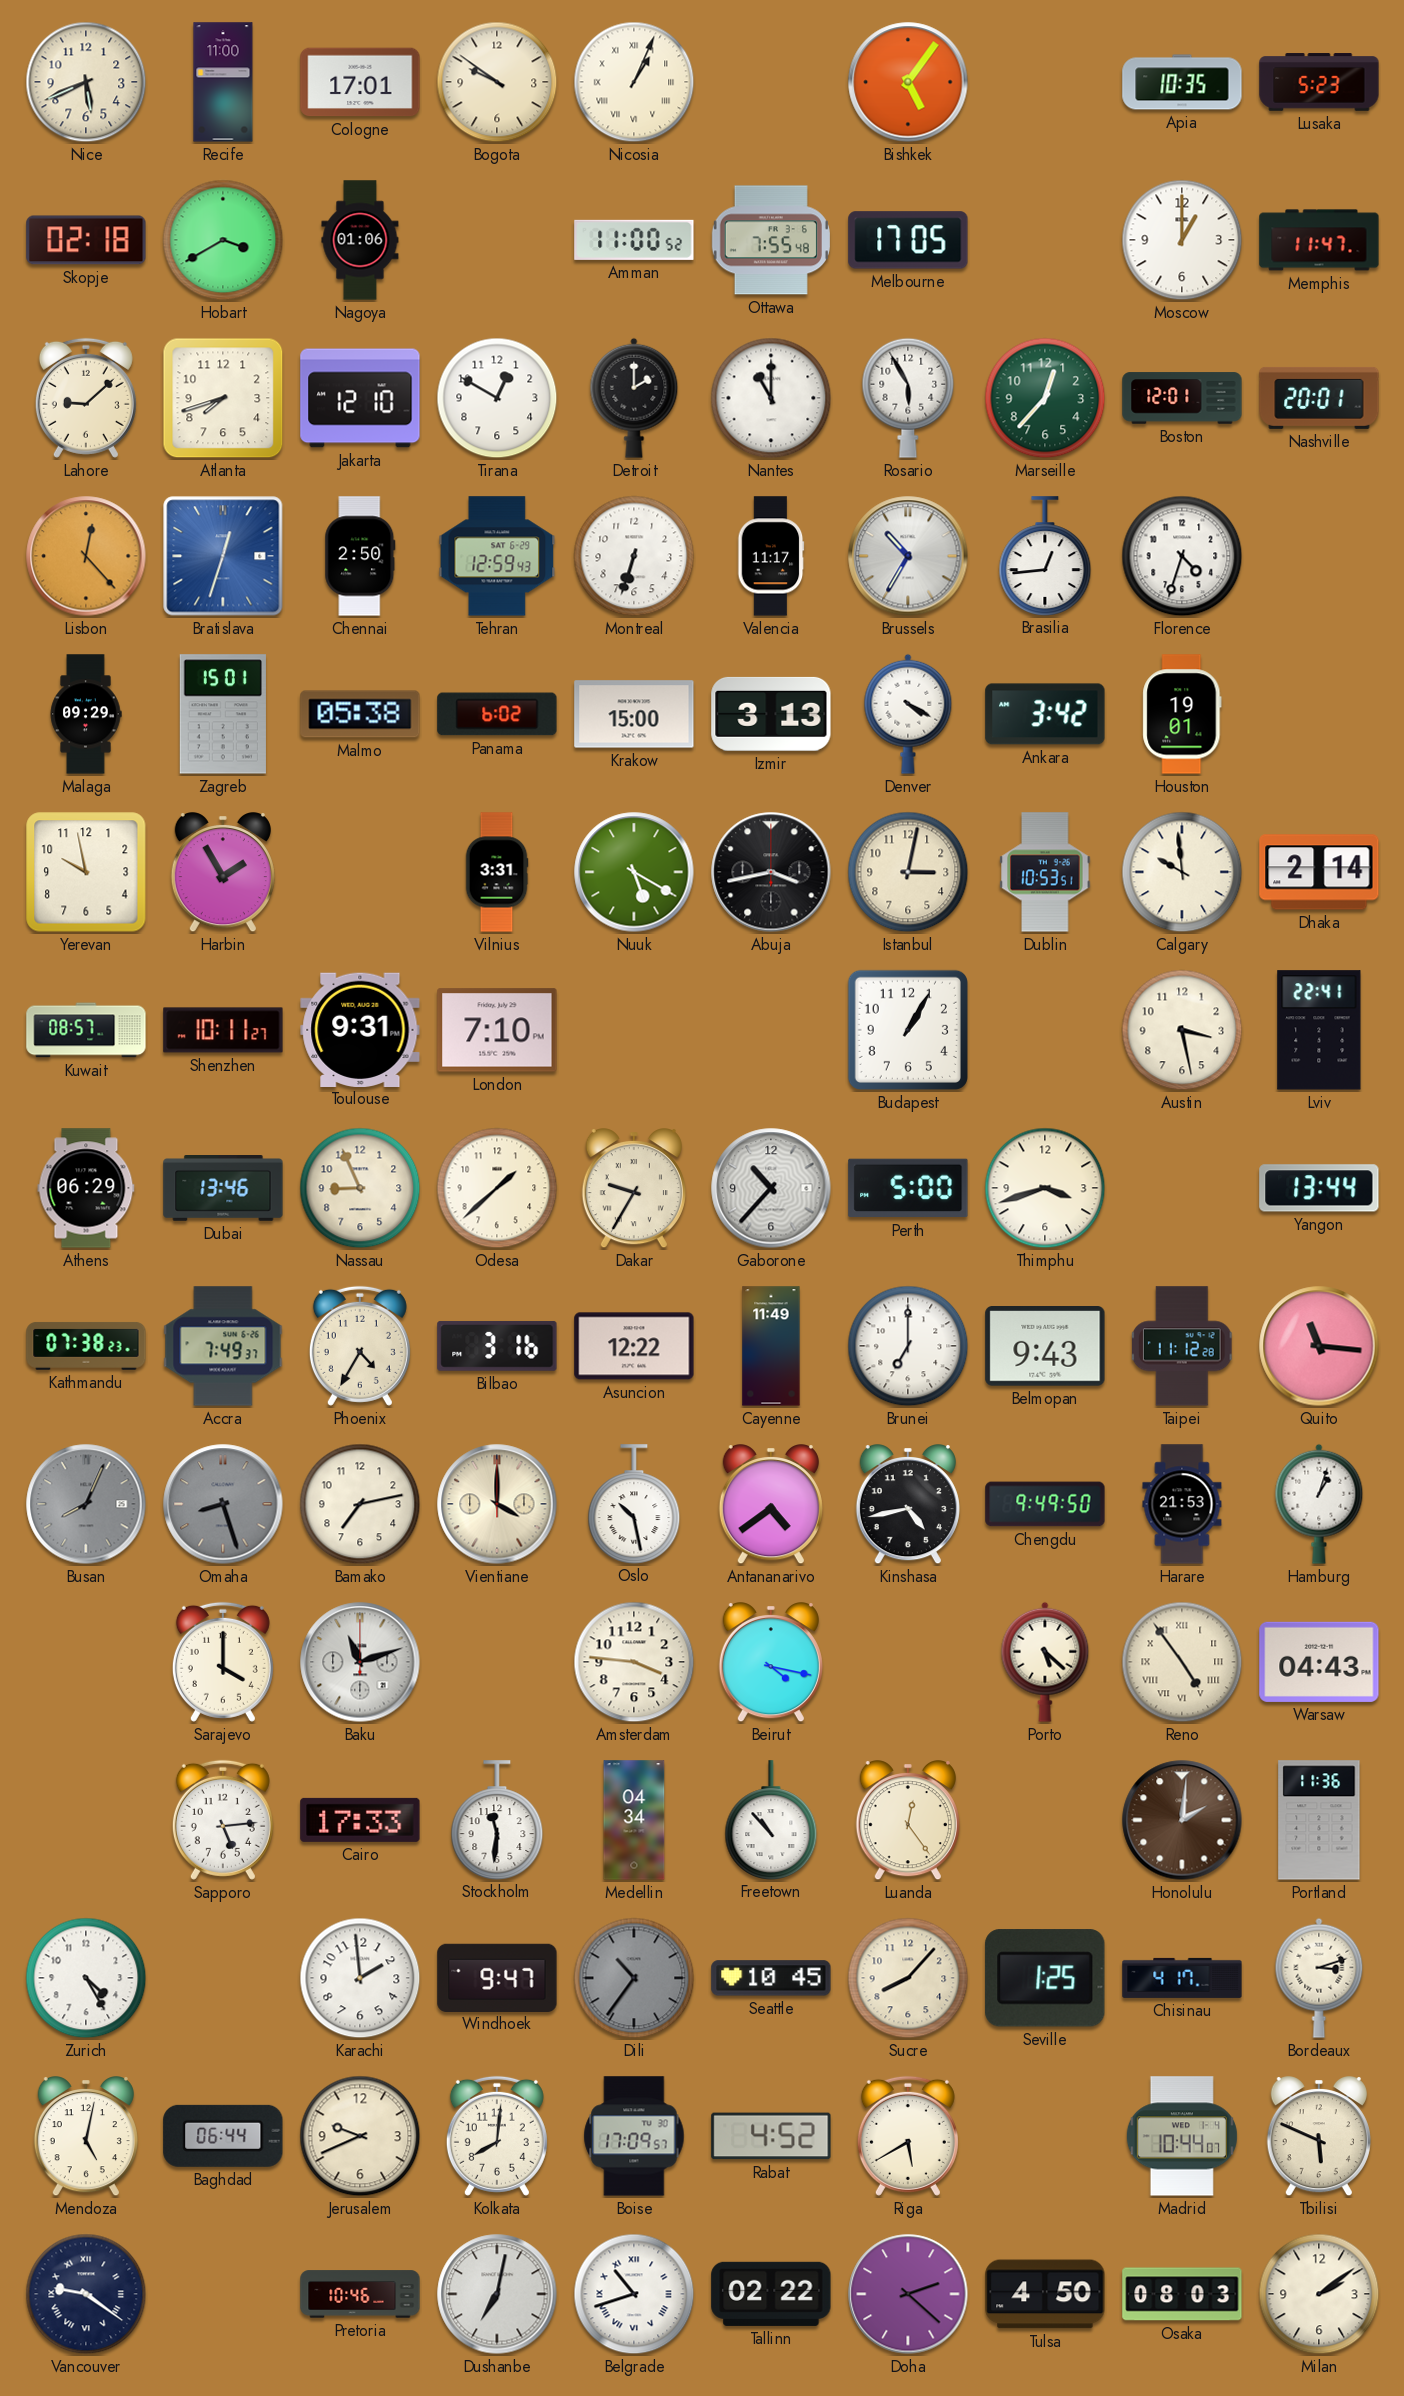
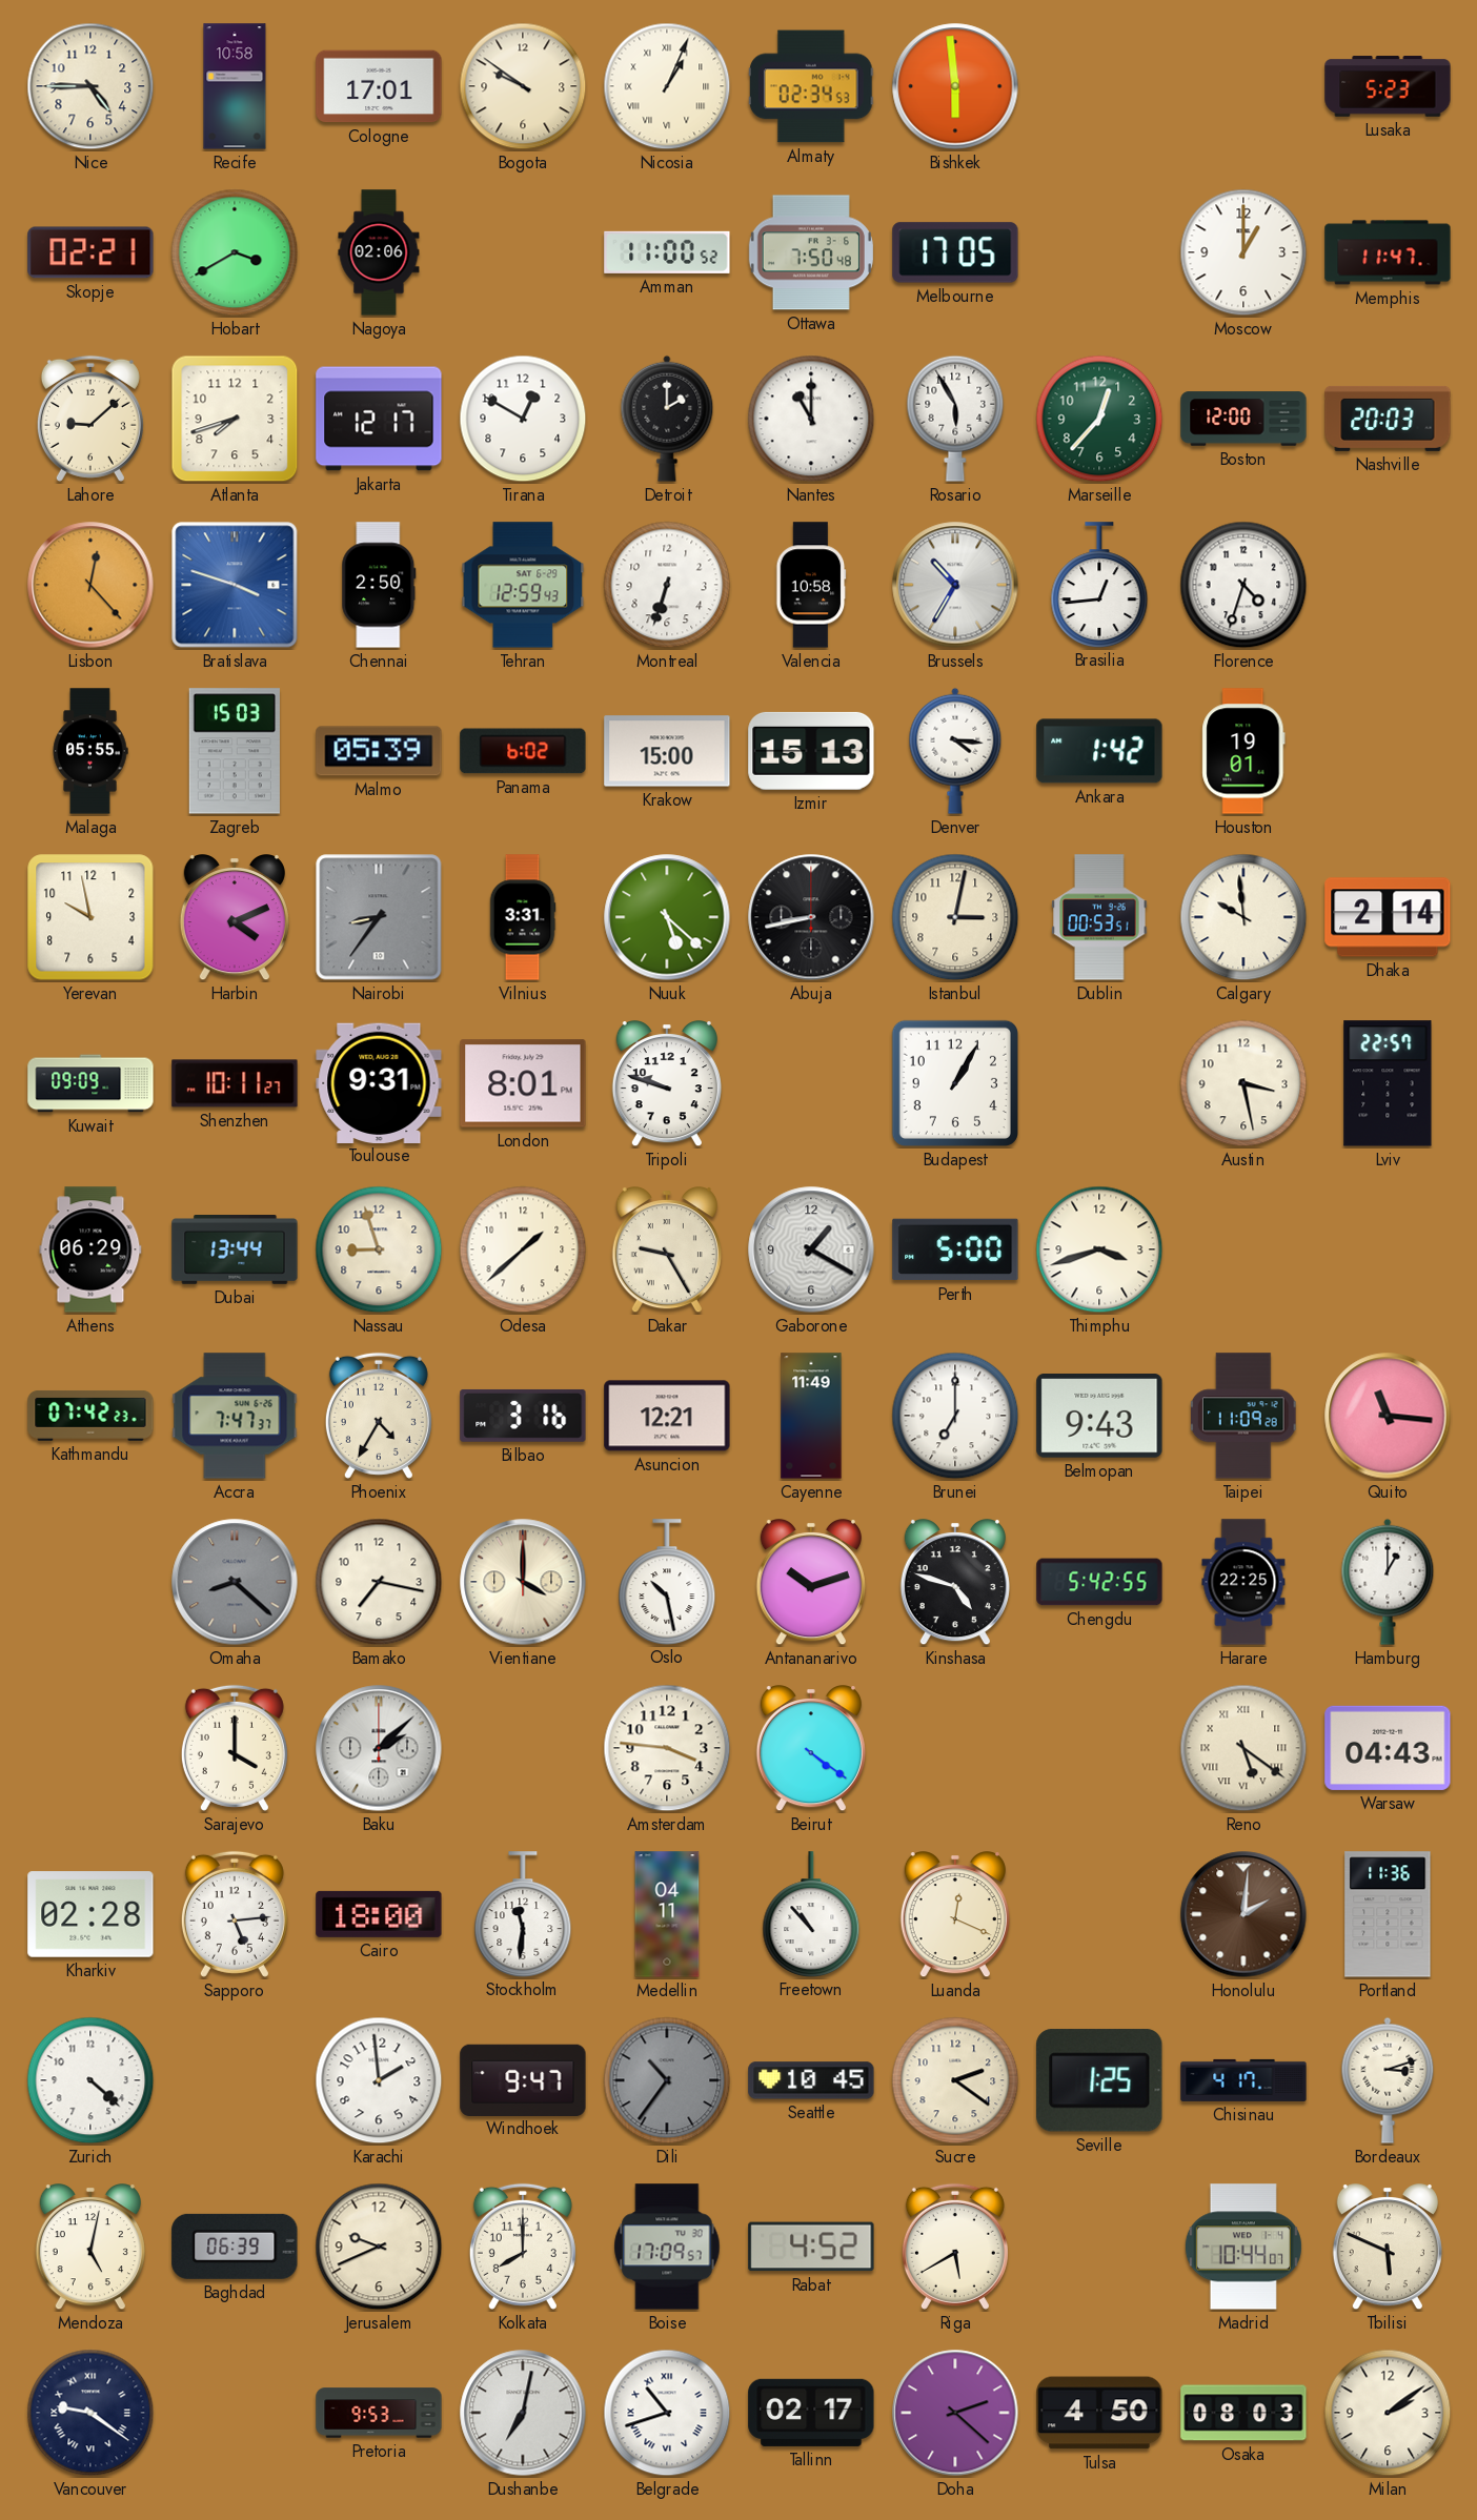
Nice: 5:41 -> 4:45 (90, 86)
Recife: 11:00 -> 10:58 (235, 86)
Almaty: none -> 02:34 (811, 86)
Bishkek: 5:06 -> 5:59 (955, 86)
Apia: 10:35 -> none (1182, 82)
Skopje: 02:18 -> 02:21 (90, 252)
Nagoya: 01:06 -> 02:06 (379, 252)
Ottawa: 7:55 -> 7:50 (811, 252)
Jakarta: 12:10 -> 12:17 (379, 419)
Boston: 12:01 -> 12:00 (1243, 419)
Nashville: 20:01 -> 20:03 (1388, 419)
Bratislava: 12:33 -> 3:48 (235, 585)
Valencia: 11:17 -> 10:58 (811, 585)
Malaga: 09:29 -> 05:55 (90, 751)
Zagreb: 15:01 -> 15:03 (235, 751)
Malmo: 05:38 -> 05:39 (379, 751)
Izmir: 3:13 -> 15:13 (811, 751)
Denver: 4:20 -> 4:16 (955, 751)
Ankara: 3:42 -> 1:42 (1099, 751)
Harbin: 1:55 -> 4:11 (235, 918)
Nairobi: none -> 8:36 (379, 917)
Nuuk: 5:20 -> 5:22 (667, 917)
Abuja: 3:43 -> 8:43 (811, 917)
Dublin: 10:53 -> 00:53 (1099, 917)
Kuwait: 08:57 -> 09:09 (90, 1083)
London: 7:10 -> 8:01 (523, 1083)
Tripoli: none -> 9:48 (667, 1084)
Lviv: 22:41 -> 22:57 (1388, 1083)
Dubai: 13:46 -> 13:44 (235, 1251)
Nassau: 8:56 -> 8:57 (379, 1249)
Dakar: 9:35 -> 9:25 (667, 1251)
Gaborone: 10:37 -> 1:20 (811, 1249)
Yangon: 13:44 -> none (1319, 1188)
Kathmandu: 07:38 -> 07:42 (90, 1416)
Accra: 7:49 -> 7:47 (235, 1416)
Asuncion: 12:22 -> 12:21 (667, 1416)
Taipei: 11:12 -> 11:09 (1243, 1416)
Busan: 8:04 -> none (86, 1504)
Omaha: 8:27 -> 8:22 (235, 1582)
Bamako: 7:13 -> 7:17 (379, 1582)
Antananarivo: 4:39 -> 10:12 (811, 1583)
Kinshasa: 4:43 -> 4:48 (955, 1583)
Chengdu: 9:49 -> 5:42 (1099, 1582)
Harare: 21:53 -> 22:25 (1243, 1582)
Hamburg: 1:03 -> 1:00 (1388, 1582)
Baku: 11:12 -> 2:08 (379, 1748)
Beirut: 4:17 -> 4:21 (811, 1749)
Porto: 5:22 -> none (1045, 1662)
Reno: 4:54 -> 5:21 (1243, 1748)
Kharkiv: none -> 02:28 (90, 1914)
Cairo: 17:33 -> 18:00 (379, 1914)
Medellin: 04:34 -> 04:11 (667, 1914)
Luanda: 12:24 -> 12:19 (955, 1915)
Zurich: 4:25 -> 4:22 (90, 2080)
Sucre: 8:07 -> 2:21 (955, 2080)
Baghdad: 06:44 -> 06:39 (235, 2247)
Kolkata: 8:01 -> 8:00 (523, 2247)
Pretoria: 10:46 -> 9:53 (379, 2413)
Tallinn: 02:22 -> 02:17 (811, 2413)
